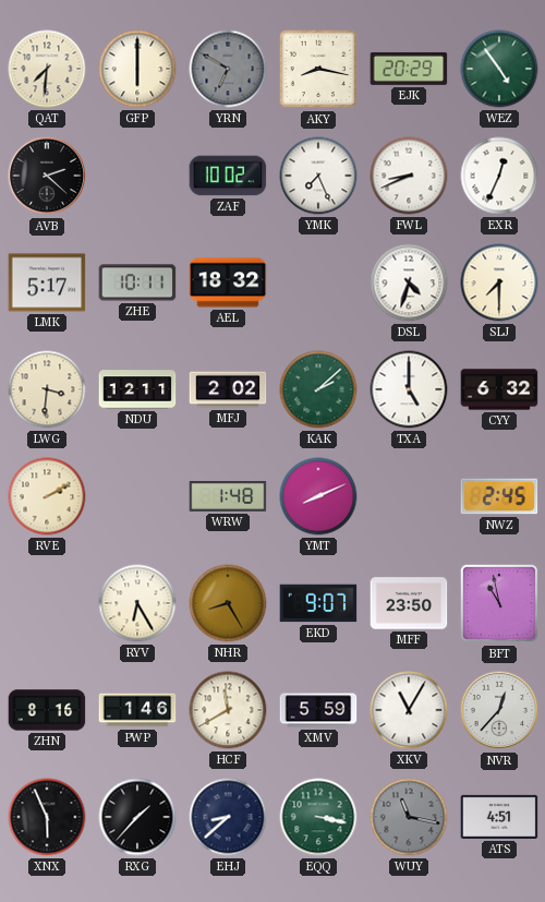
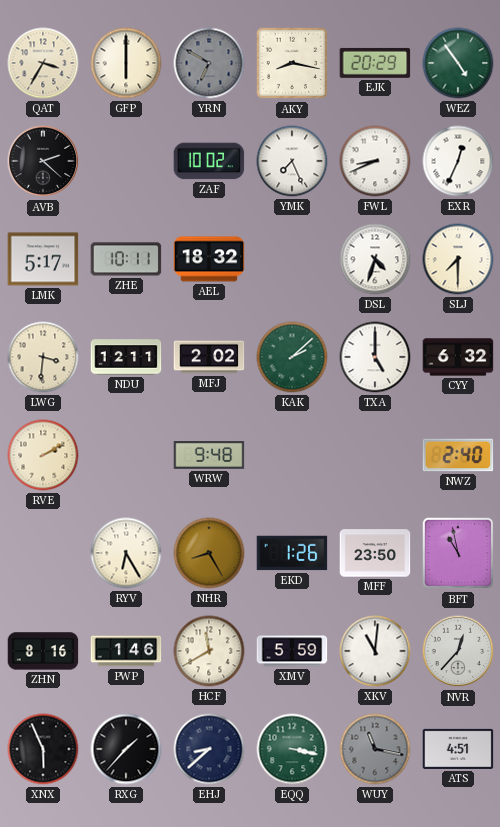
QAT: 7:31 -> 3:35 (43, 63)
WRW: 1:48 -> 9:48 (209, 456)
YMT: 8:11 -> none (318, 496)
NWZ: 2:45 -> 2:40 (458, 455)
EKD: 9:07 -> 1:26 (292, 553)
XKV: 11:05 -> 11:01 (375, 651)
